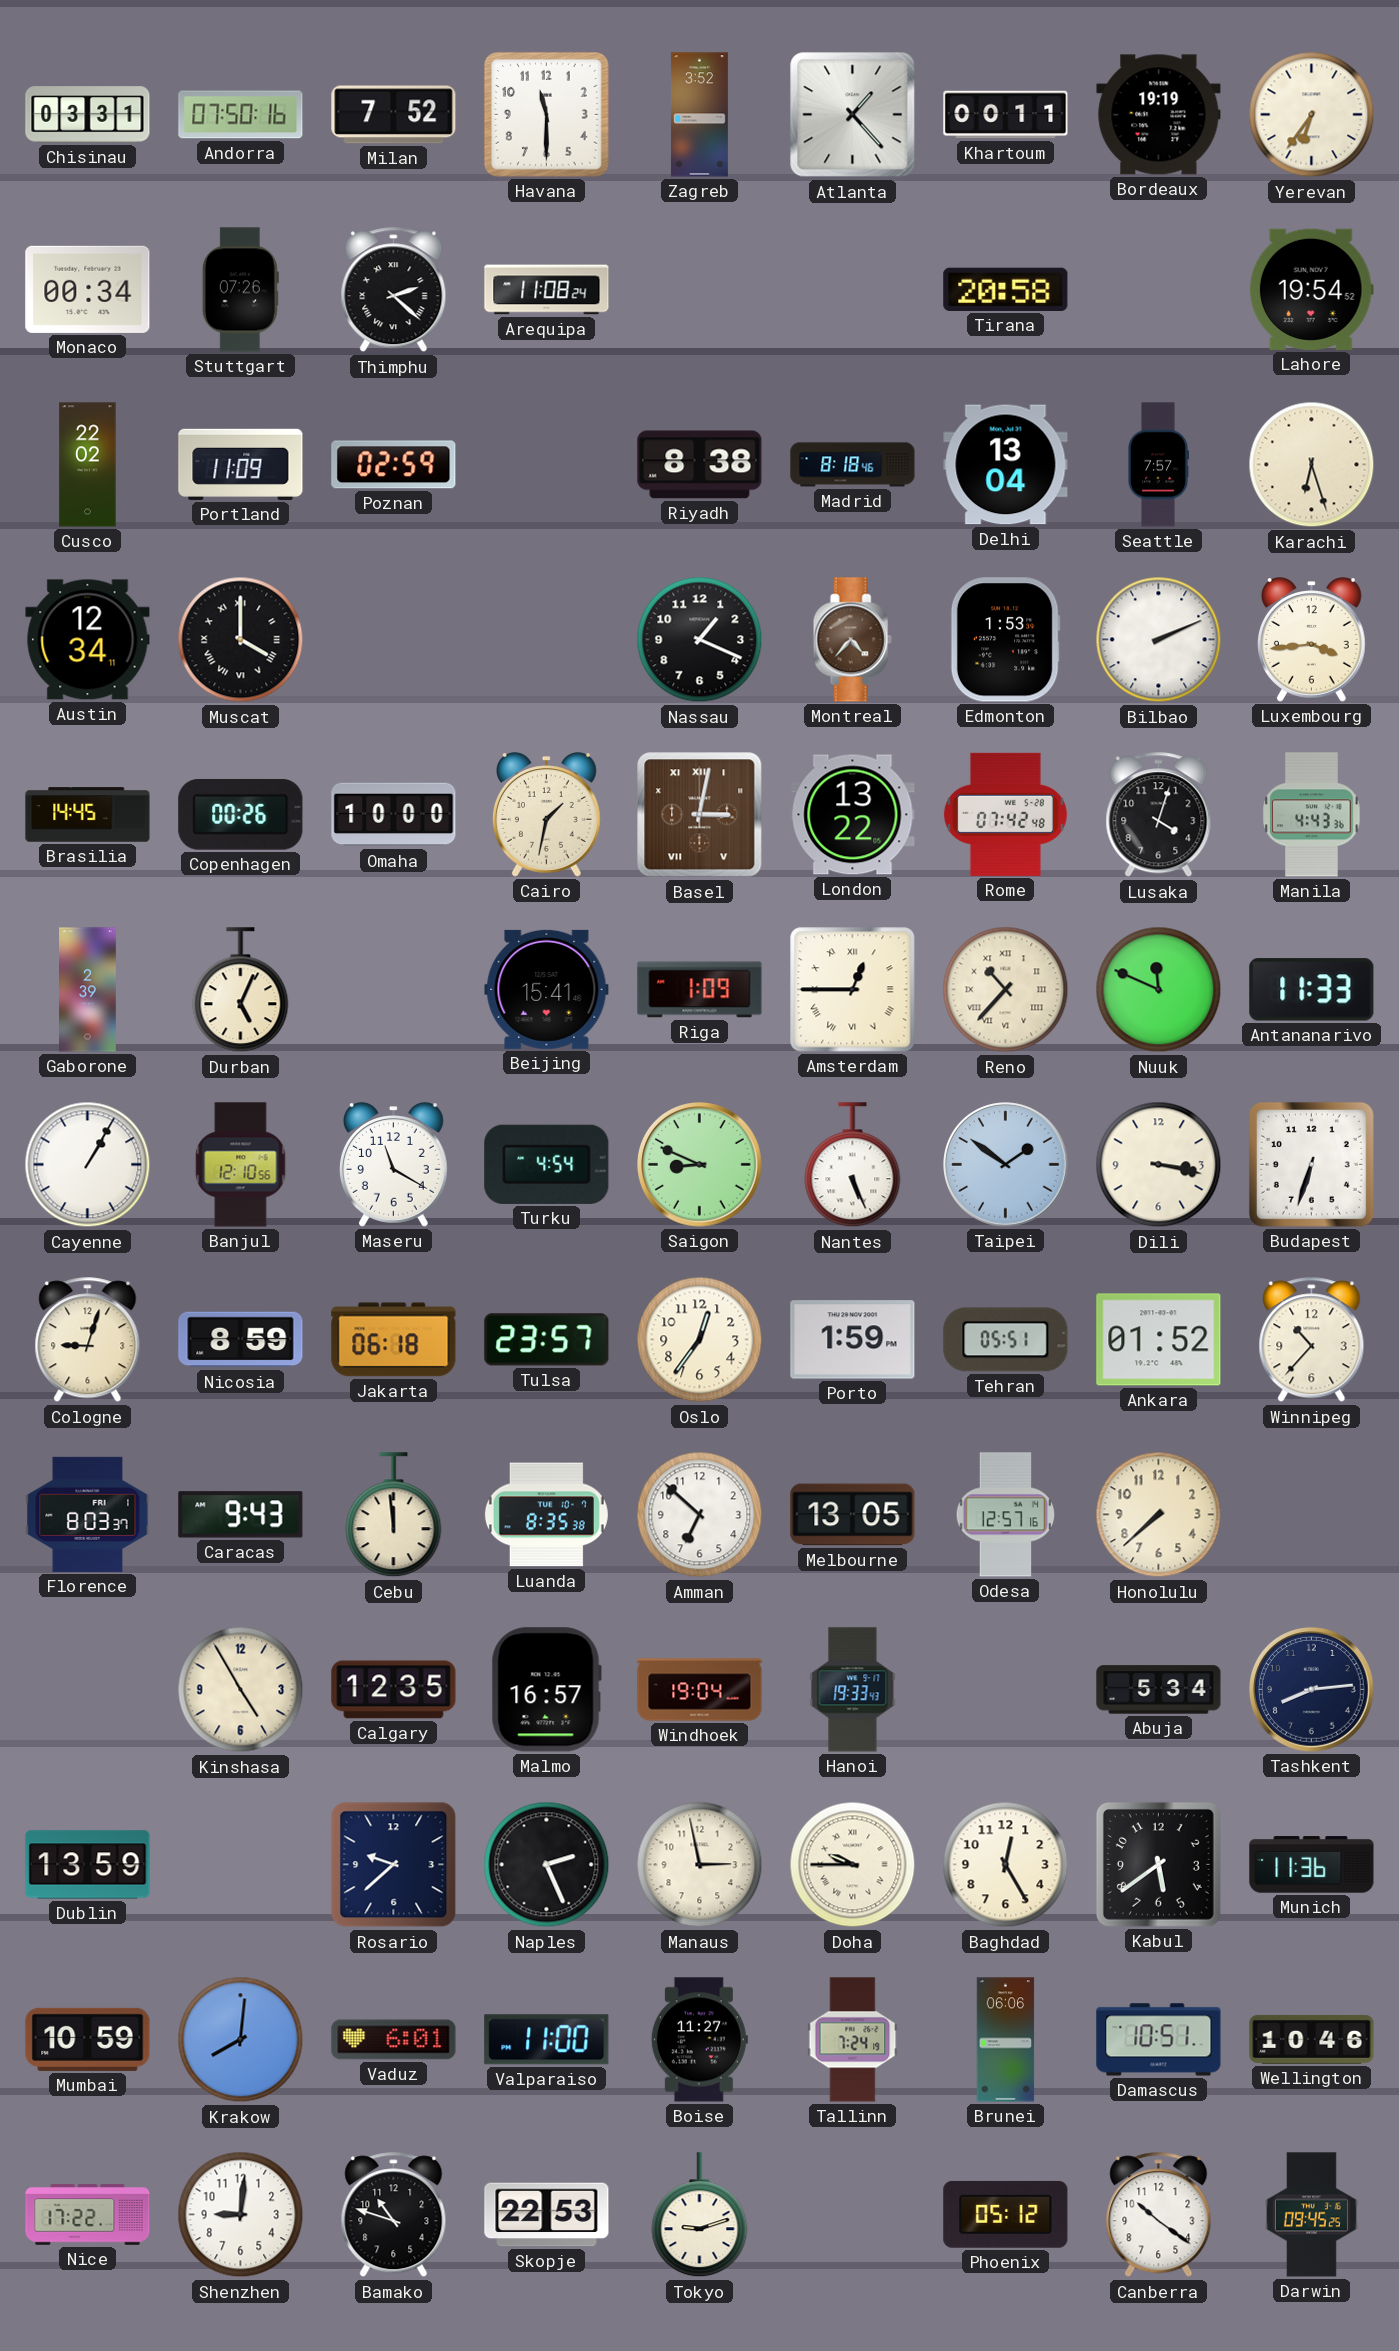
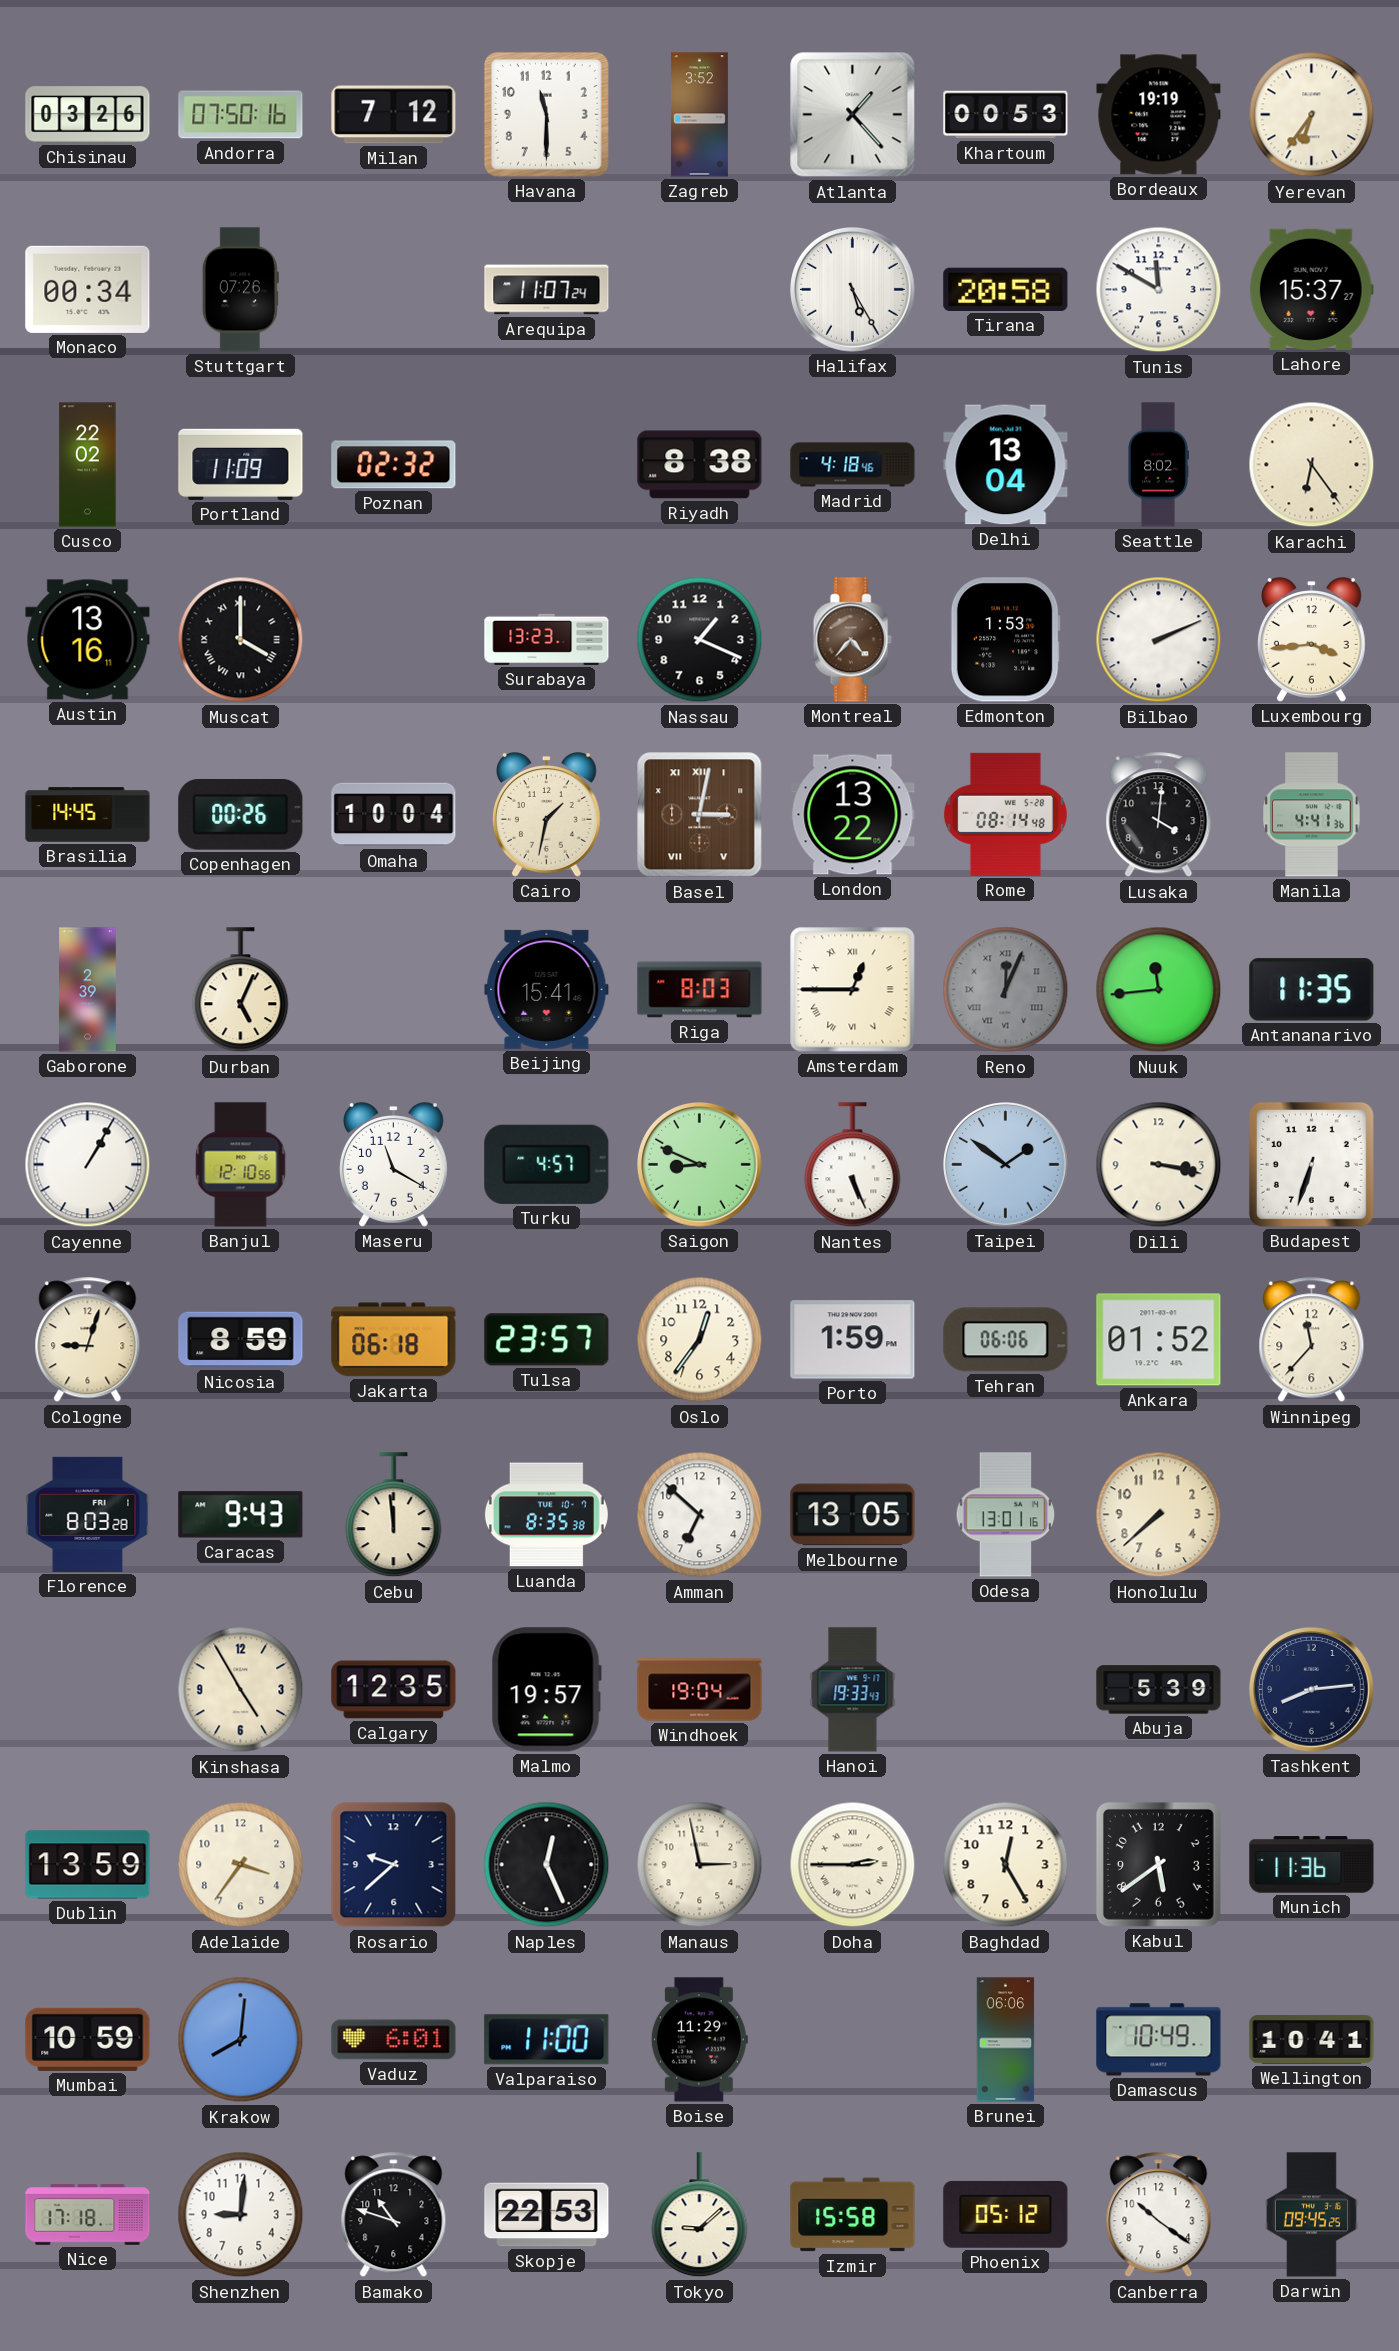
Chisinau: 03:31 -> 03:26 (88, 115)
Milan: 7:52 -> 7:12 (394, 115)
Khartoum: 00:11 -> 00:53 (1006, 115)
Thimphu: 2:22 -> none (394, 290)
Arequipa: 11:08 -> 11:07 (547, 290)
Halifax: none -> 5:25 (853, 290)
Tunis: none -> 11:50 (1159, 290)
Lahore: 19:54 -> 15:37 (1311, 289)
Poznan: 02:59 -> 02:32 (394, 465)
Madrid: 8:18 -> 4:18 (853, 465)
Seattle: 7:57 -> 8:02 (1158, 465)
Karachi: 6:27 -> 6:24 (1312, 465)
Austin: 12:34 -> 13:16 (88, 640)
Surabaya: none -> 13:23 (547, 639)
Omaha: 10:00 -> 10:04 (394, 815)
Rome: 07:42 -> 08:14 (1005, 814)
Lusaka: 4:03 -> 4:01 (1159, 815)
Manila: 4:43 -> 4:41 (1312, 815)
Riga: 1:09 -> 8:03 (700, 990)
Reno: 10:37 -> 12:04 (1006, 990)
Reno dial: cream -> grey (1006, 990)
Nuuk: 11:49 -> 11:44 (1159, 990)
Antananarivo: 11:33 -> 11:35 (1312, 990)
Turku: 4:54 -> 4:57 (547, 1164)
Tehran: 05:51 -> 06:06 (1006, 1340)
Winnipeg: 10:37 -> 11:37 (1312, 1340)
Florence: 8:03:37 -> 8:03:28 (88, 1514)
Odesa: 12:57 -> 13:01 (1006, 1515)
Malmo: 16:57 -> 19:57 (546, 1690)
Abuja: 5:34 -> 5:39 (1159, 1690)
Adelaide: none -> 3:36 (241, 1865)
Naples: 2:26 -> 12:26 (547, 1865)
Doha: 9:45 -> 2:45 (853, 1865)
Boise: 11:27 -> 11:29 (699, 2040)
Tallinn: 7:24 -> none (853, 2040)
Damascus: 10:51 -> 10:49 (1159, 2040)
Wellington: 10:46 -> 10:41 (1312, 2039)
Nice: 17:22 -> 17:18 (88, 2215)
Tokyo: 9:12 -> 9:08 (700, 2215)
Izmir: none -> 15:58 (853, 2215)
